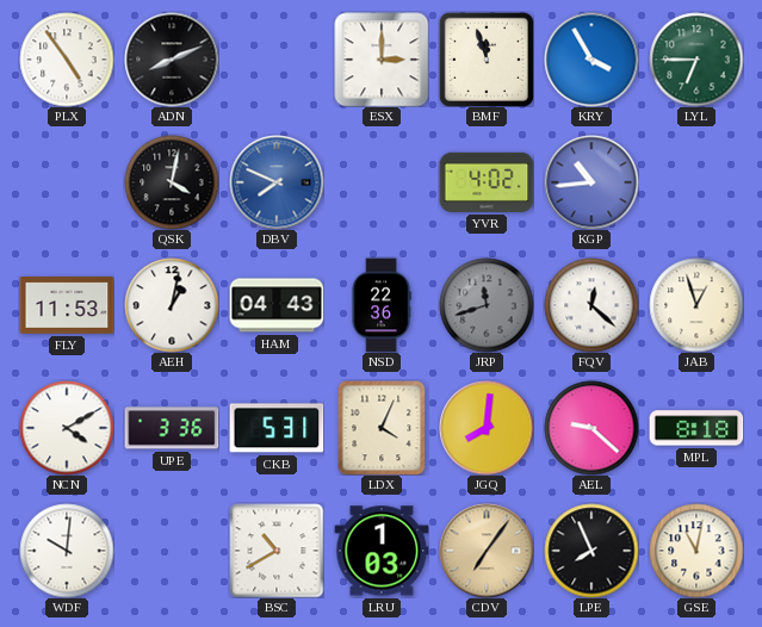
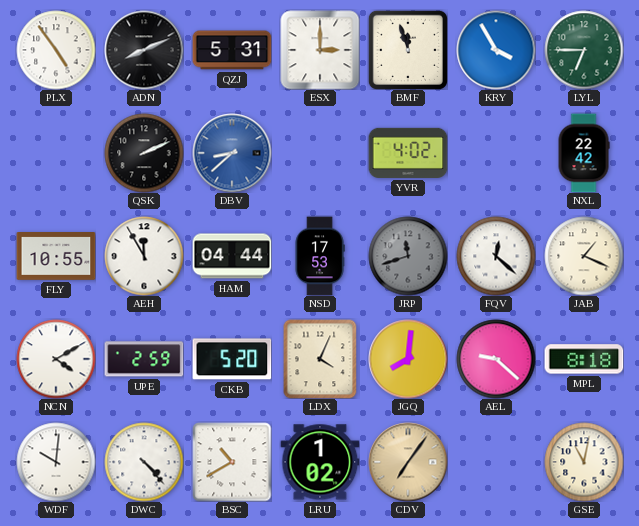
QZJ: none -> 5:31 (232, 50)
QSK: 4:02 -> 2:11 (144, 153)
DBV: 7:49 -> 8:38 (232, 153)
KGP: 10:44 -> none (591, 182)
NXL: none -> 22:42 (584, 153)
FLY: 11:53 -> 10:55 (56, 257)
AEH: 1:02 -> 11:55 (144, 256)
HAM: 04:43 -> 04:44 (232, 256)
NSD: 22:36 -> 17:53 (320, 256)
JAB: 12:57 -> 1:19 (584, 256)
UPE: 3:36 -> 2:59 (144, 359)
CKB: 5:31 -> 5:20 (232, 359)
DWC: none -> 4:23 (144, 462)
LRU: 1:03 -> 1:02 (320, 462)
LPE: 7:56 -> none (591, 551)
